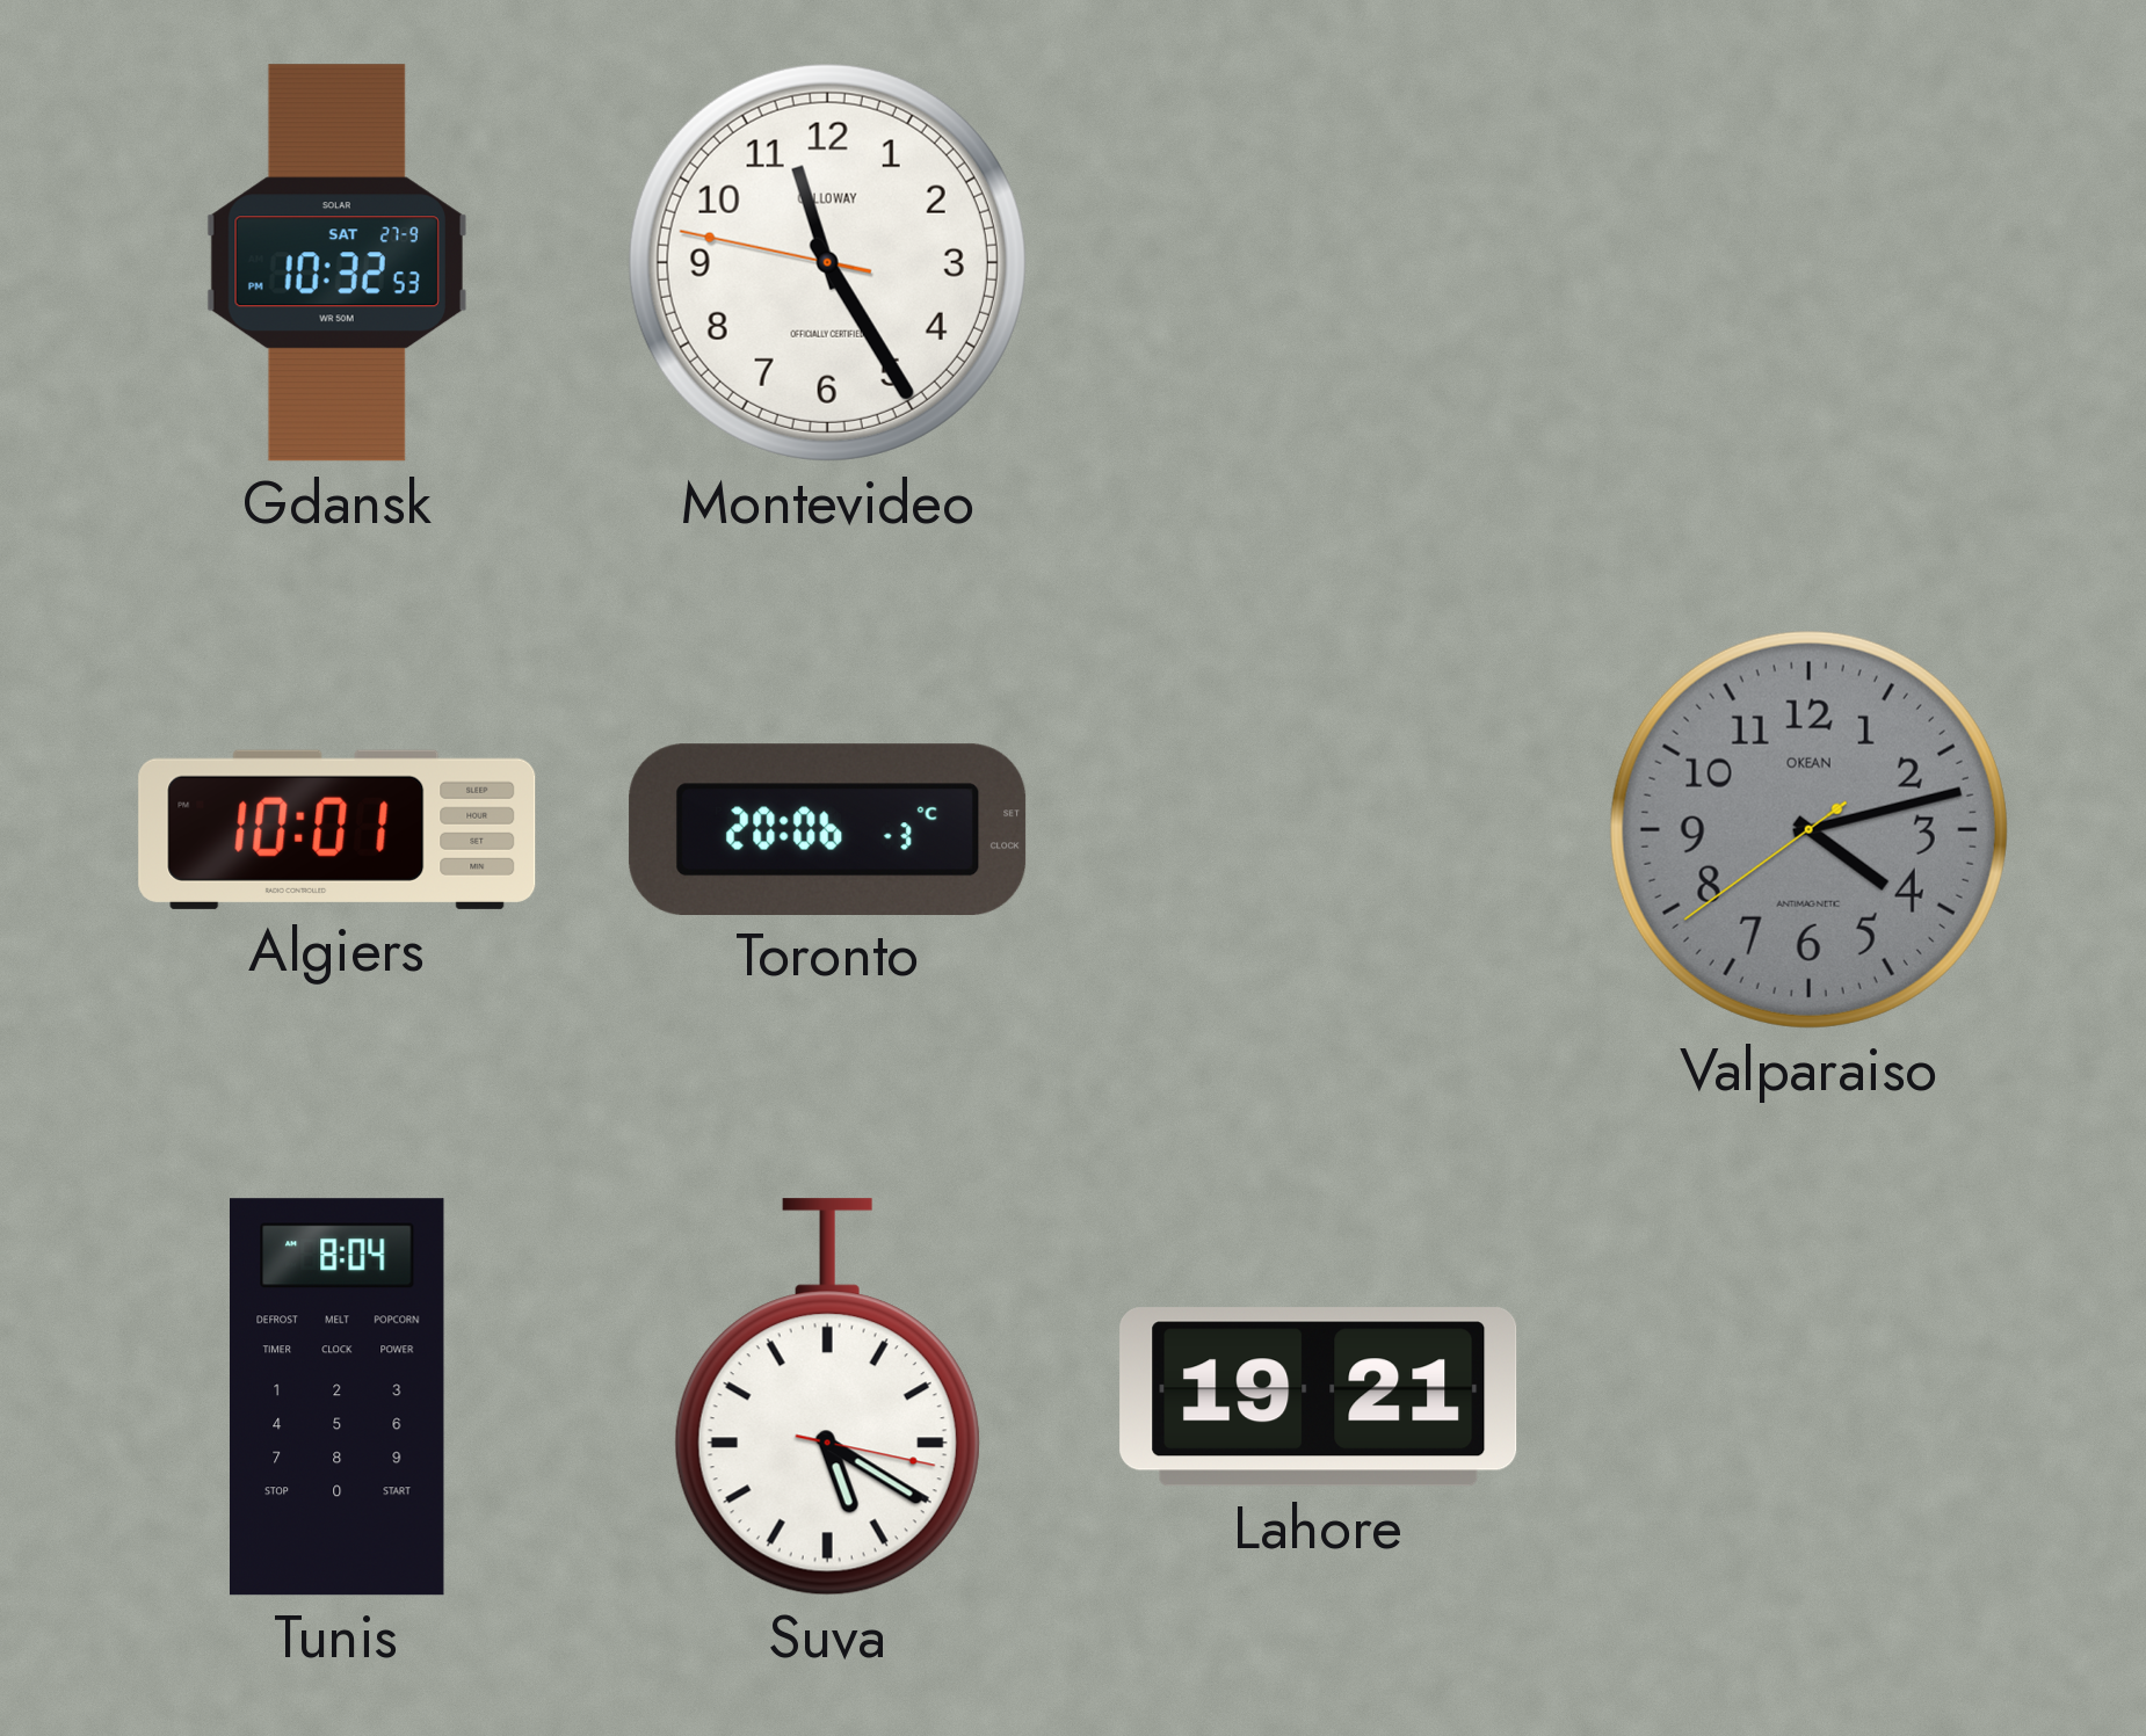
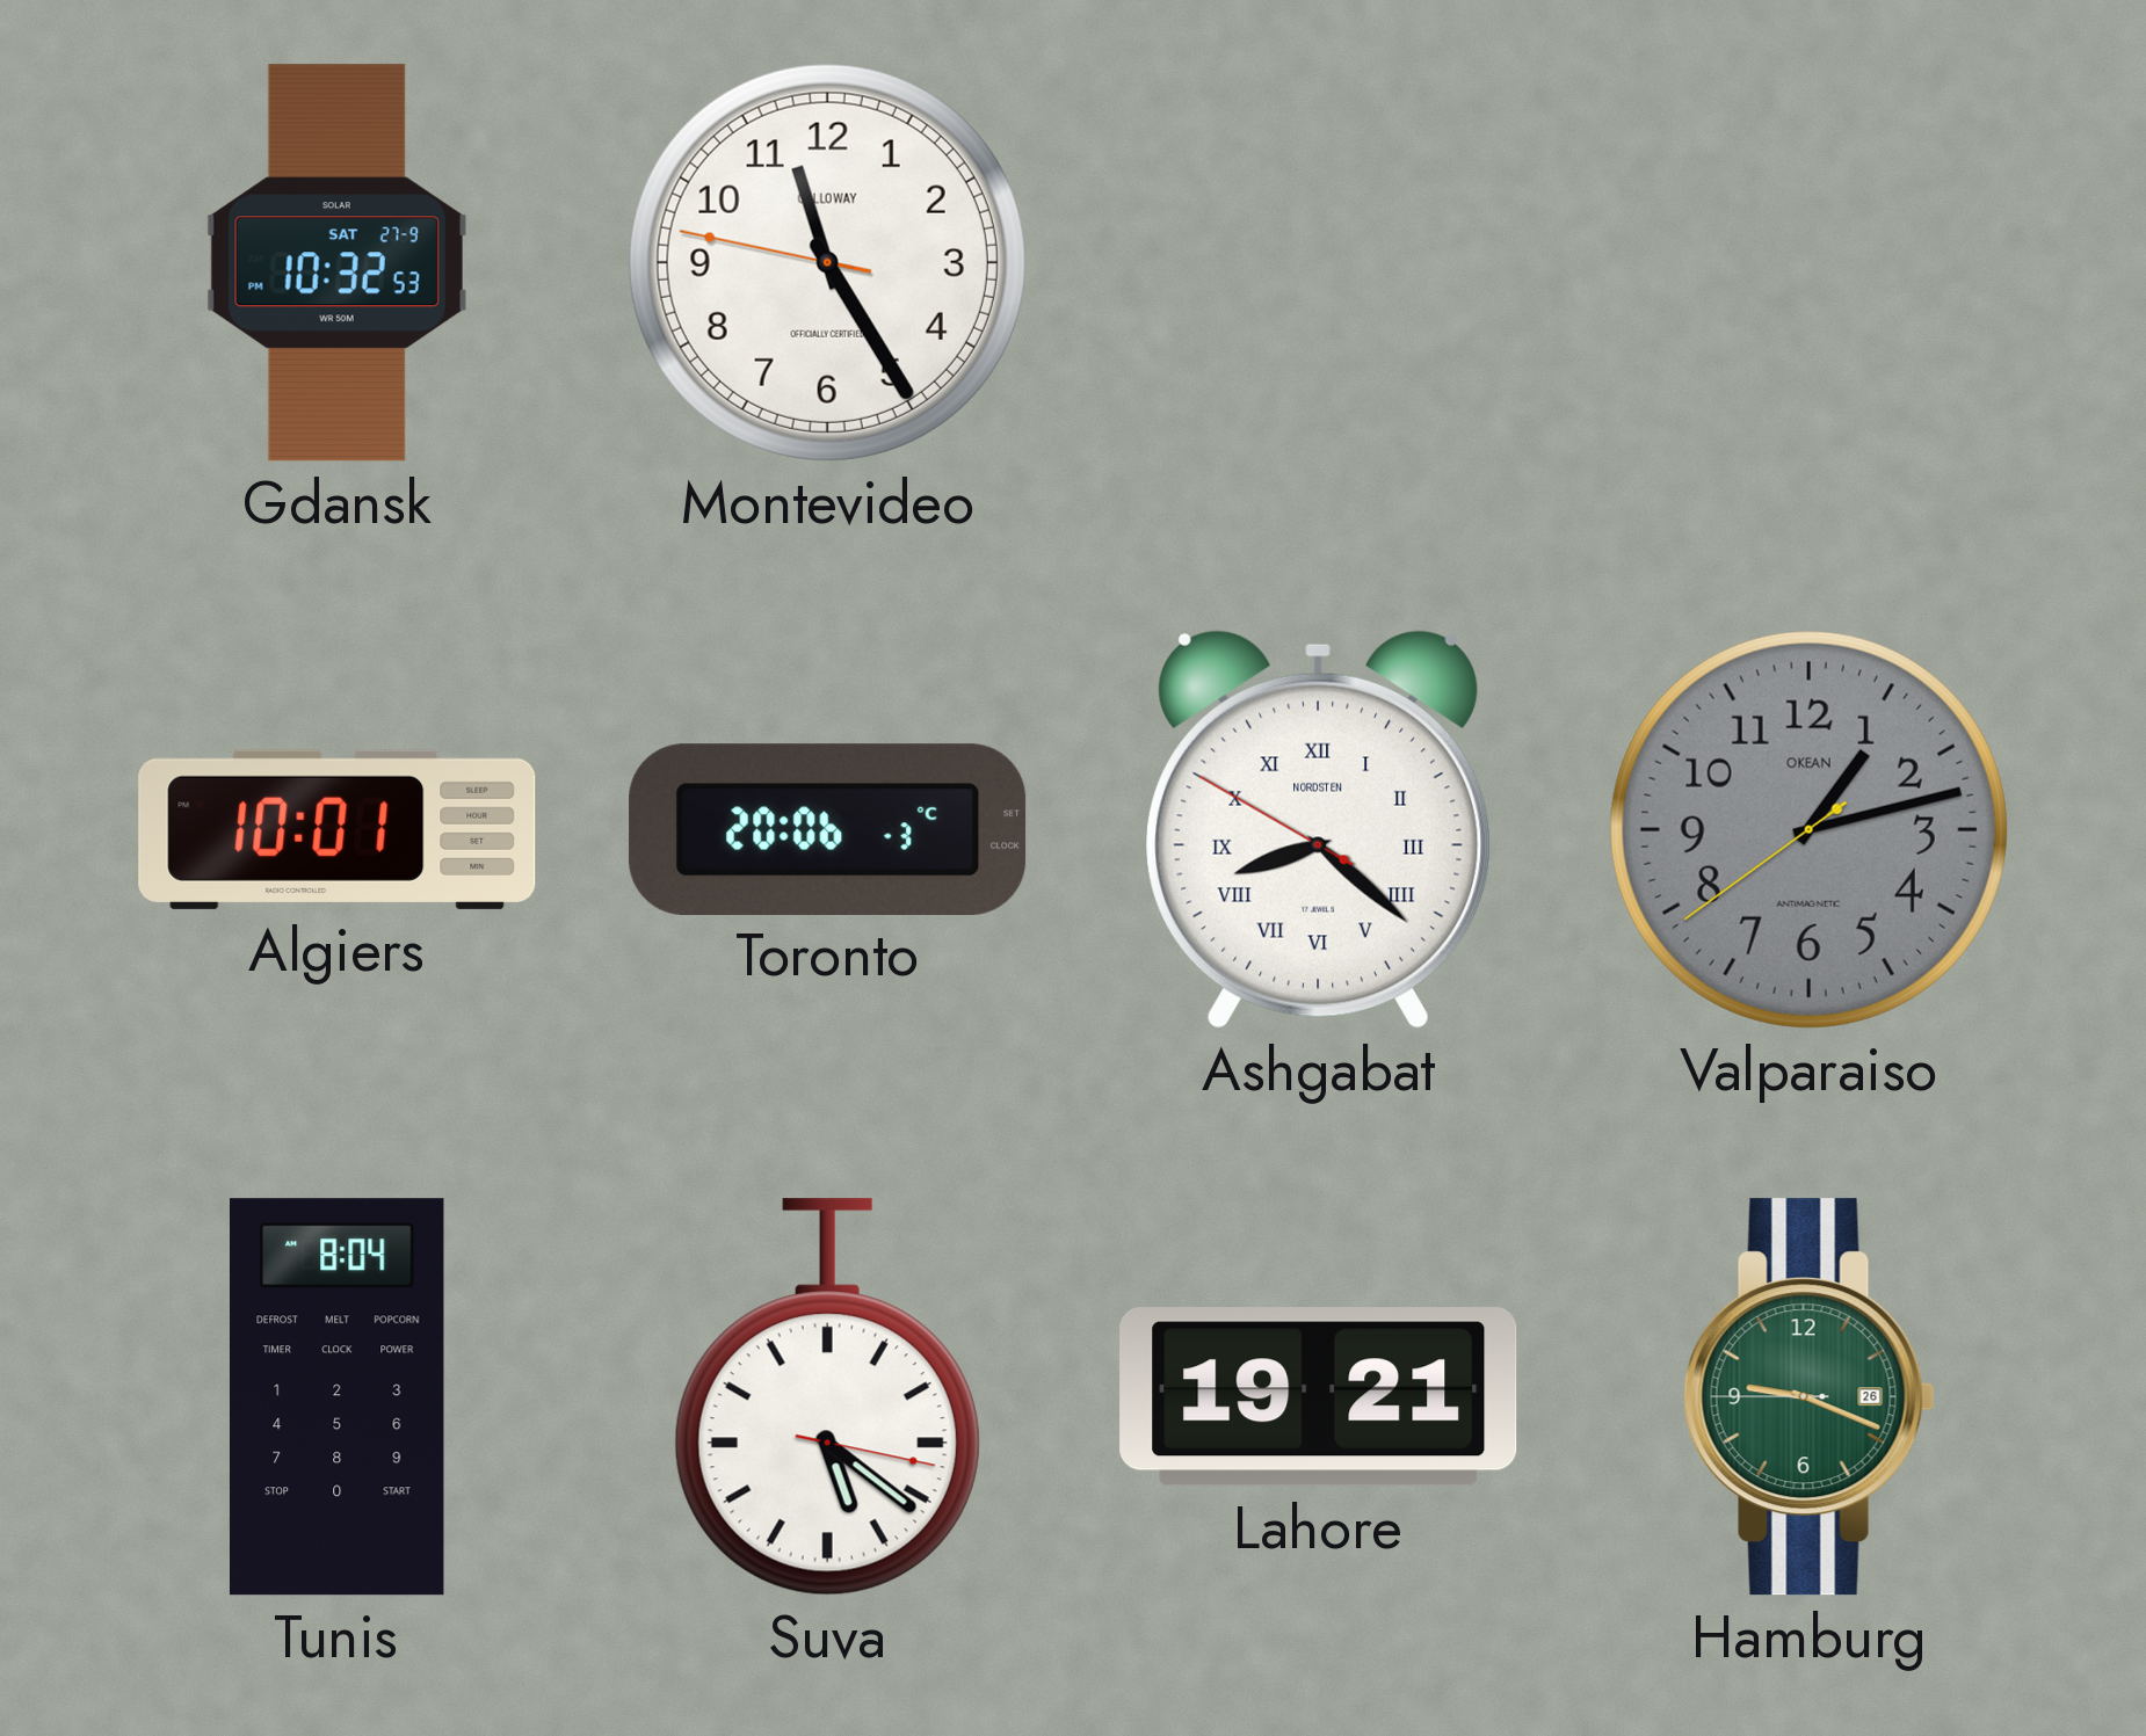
Ashgabat: none -> 8:21 (1318, 829)
Valparaiso: 4:12 -> 1:12 (1808, 829)
Suva: 5:20 -> 5:21 (827, 1397)
Hamburg: none -> 9:18 (1810, 1397)
